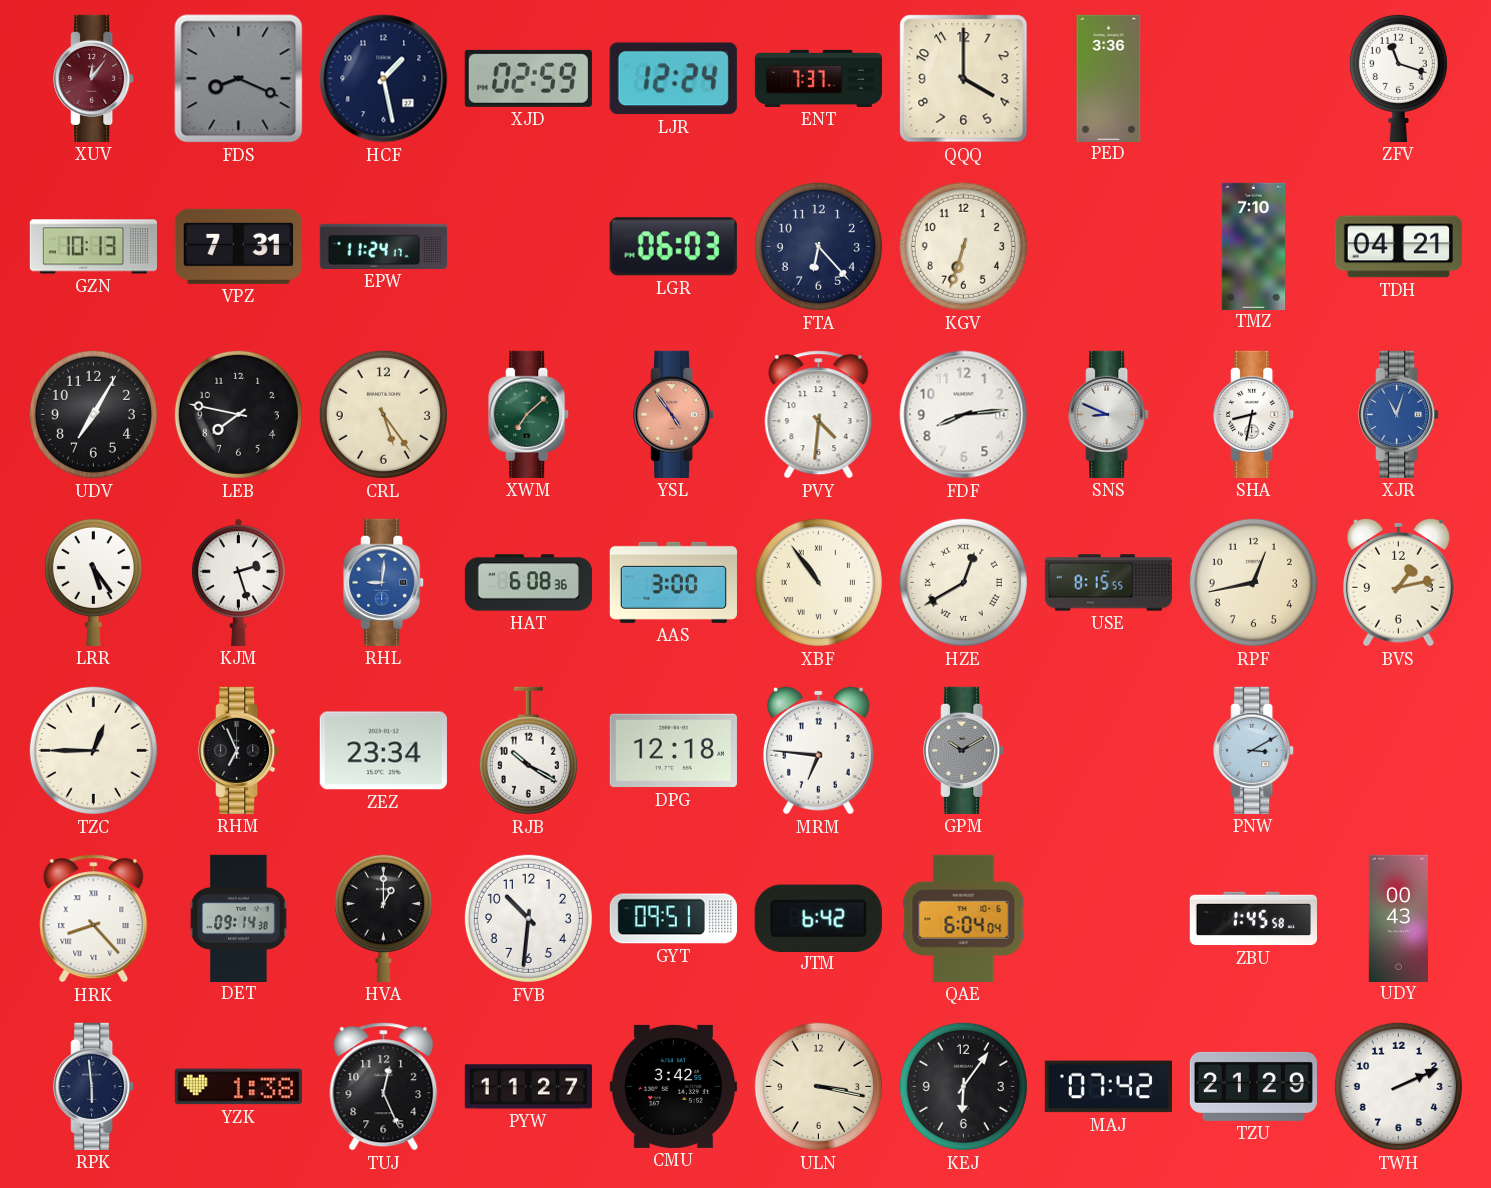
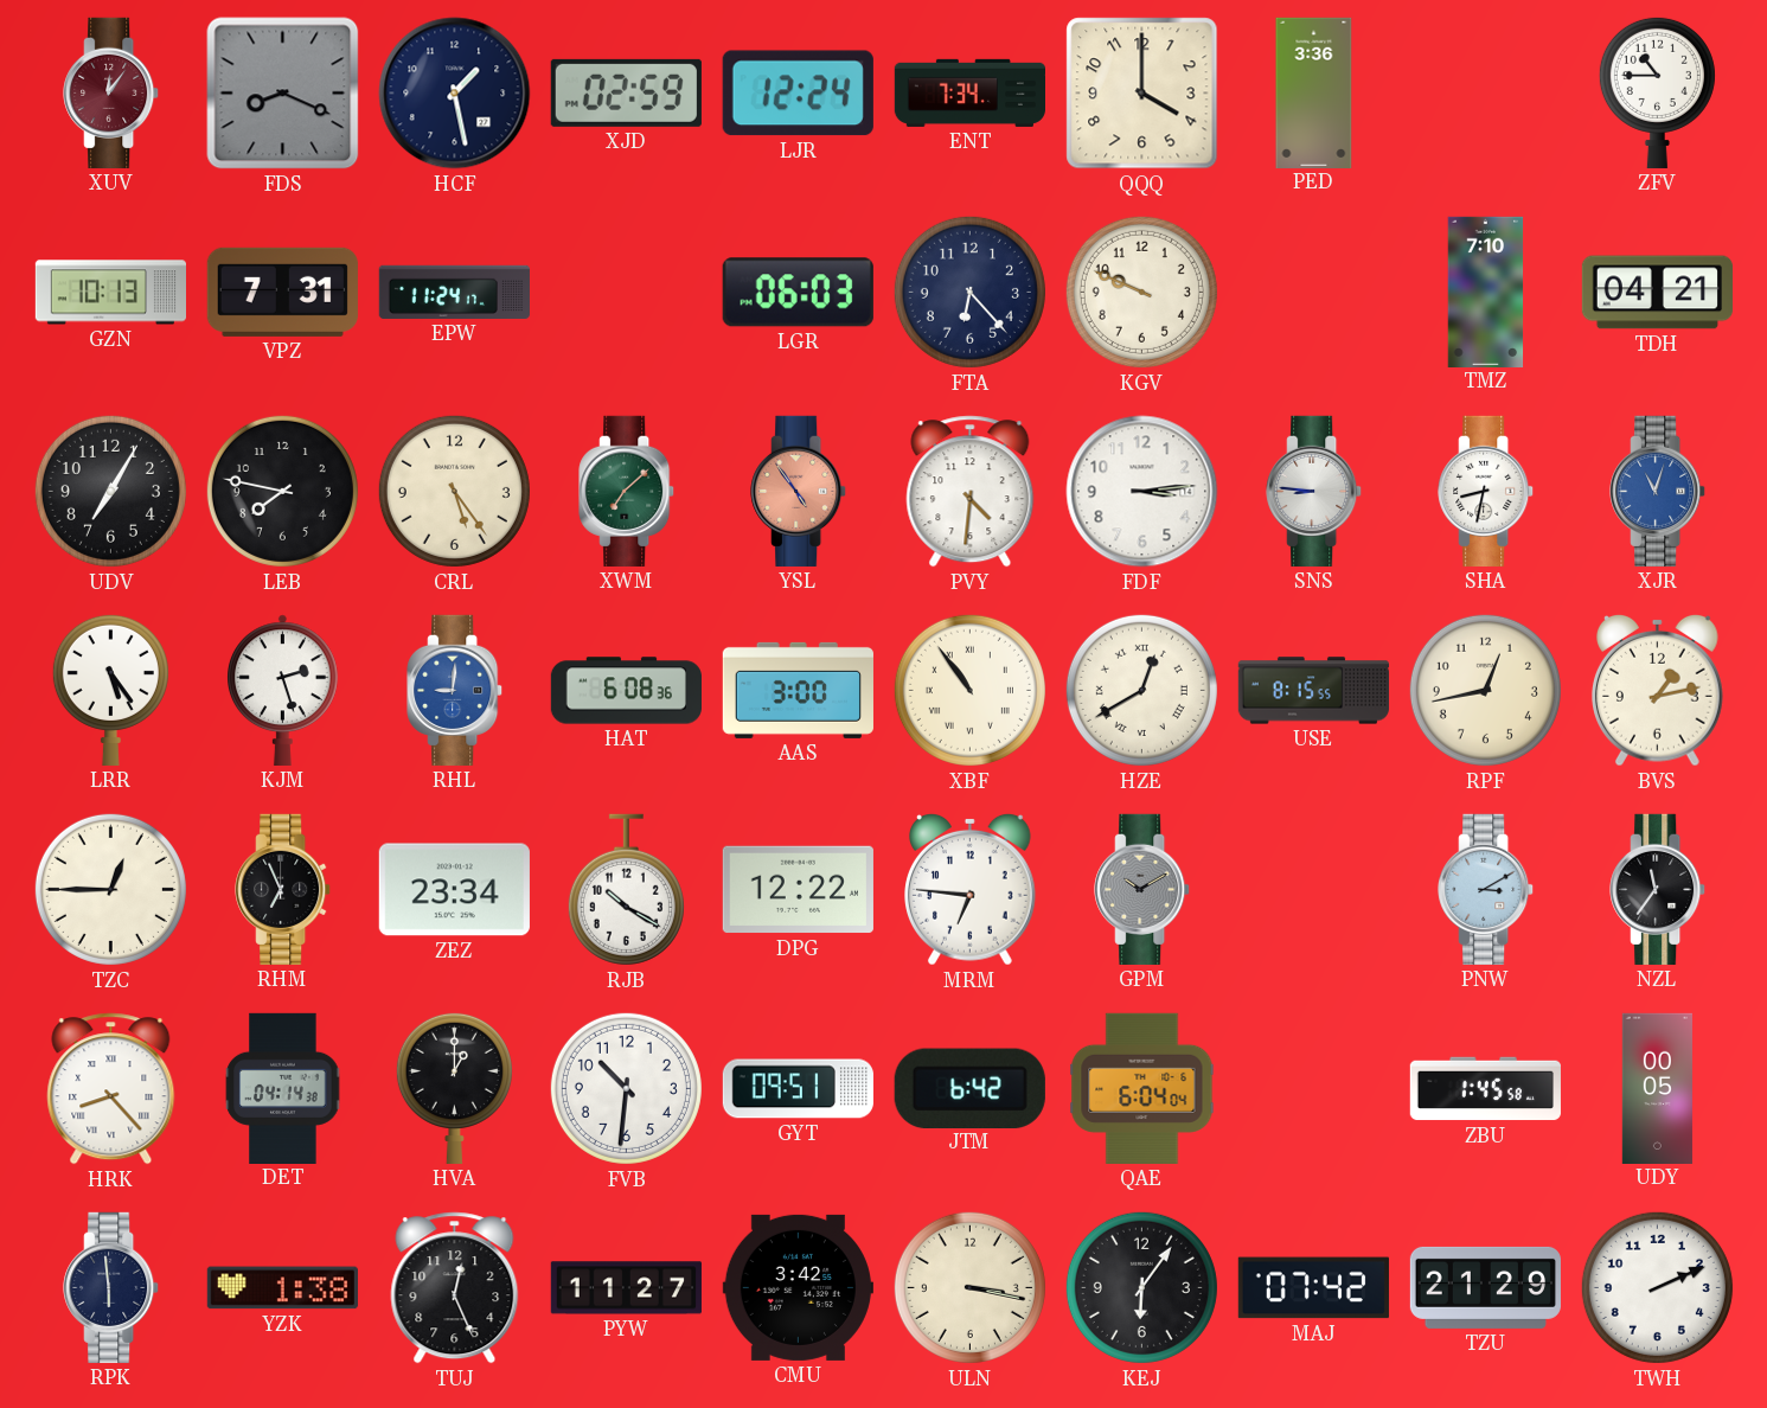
ENT: 7:37 -> 7:34 (969, 92)
ZFV: 11:18 -> 10:45 (1657, 92)
KGV: 6:33 -> 9:49 (1141, 292)
FDF: 8:14 -> 3:14 (1142, 492)
SNS: 8:49 -> 8:46 (1314, 491)
DPG: 12:18 -> 12:22 (798, 890)
NZL: none -> 11:36 (1658, 889)
DET: 09:14 -> 04:14 (283, 1088)
UDY: 00:43 -> 00:05 (1657, 1088)
